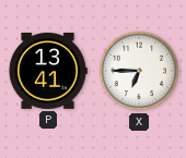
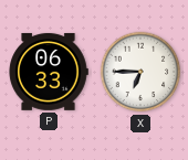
P: 13:41 -> 06:33 (49, 72)
